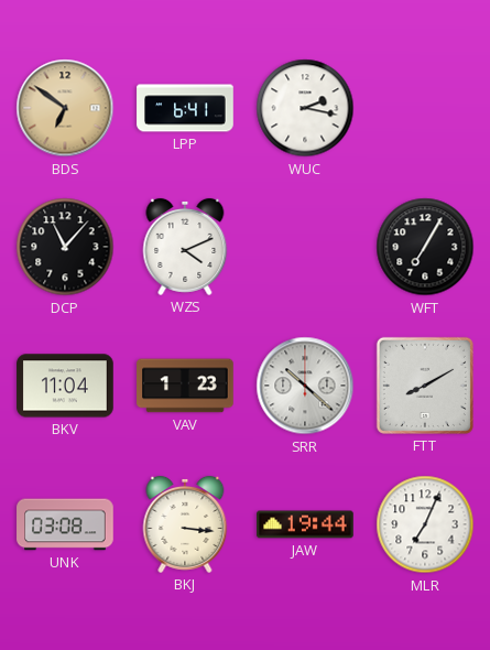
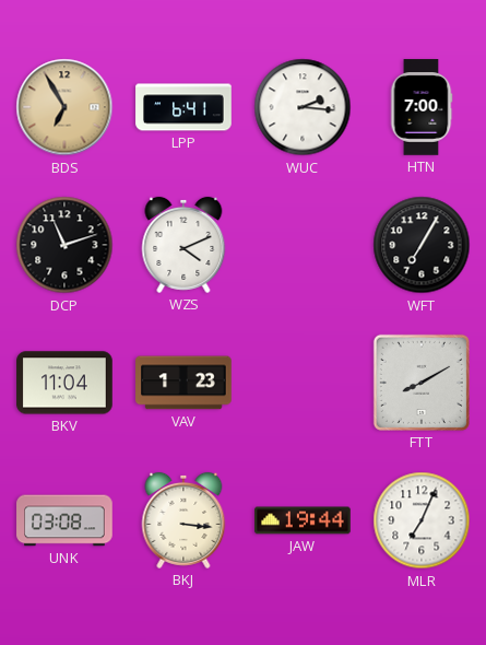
BDS: 6:51 -> 6:55 (64, 107)
WUC: 2:17 -> 2:16 (303, 107)
HTN: none -> 7:00 (422, 107)
DCP: 11:07 -> 11:12 (64, 245)
SRR: 10:22 -> none (305, 386)
